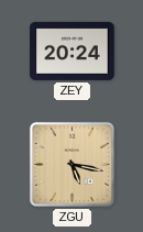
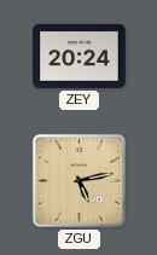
ZGU: 5:17 -> 5:13 (78, 180)
